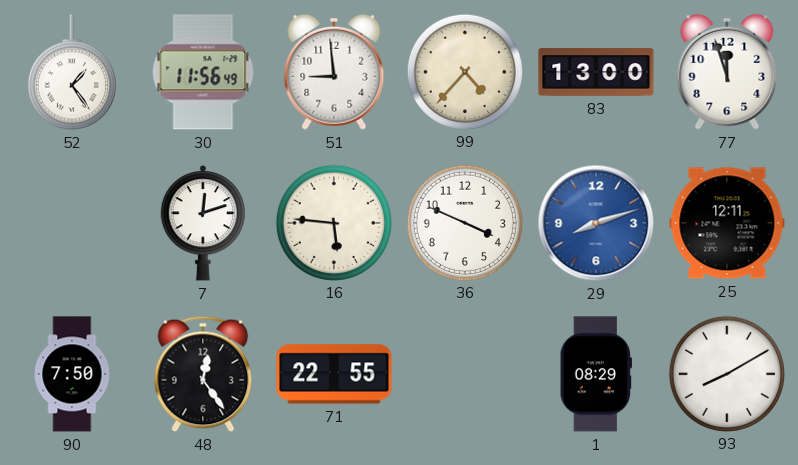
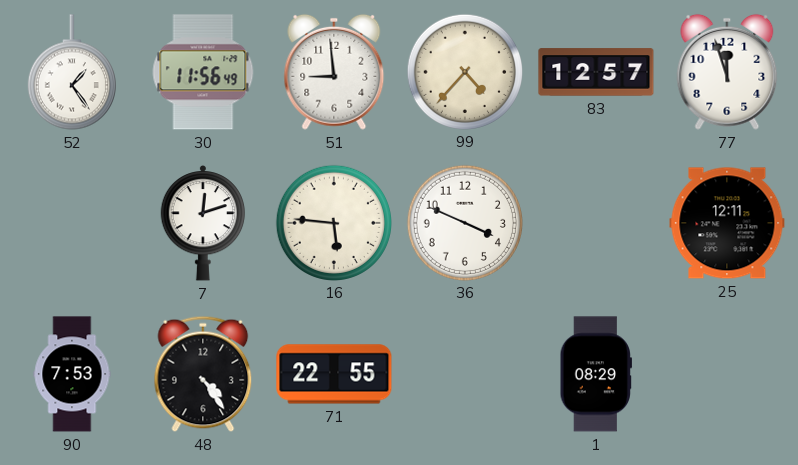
83: 13:00 -> 12:57 (596, 72)
29: 8:12 -> none (596, 223)
90: 7:50 -> 7:53 (72, 374)
48: 12:24 -> 4:24 (203, 374)
93: 8:10 -> none (726, 373)
